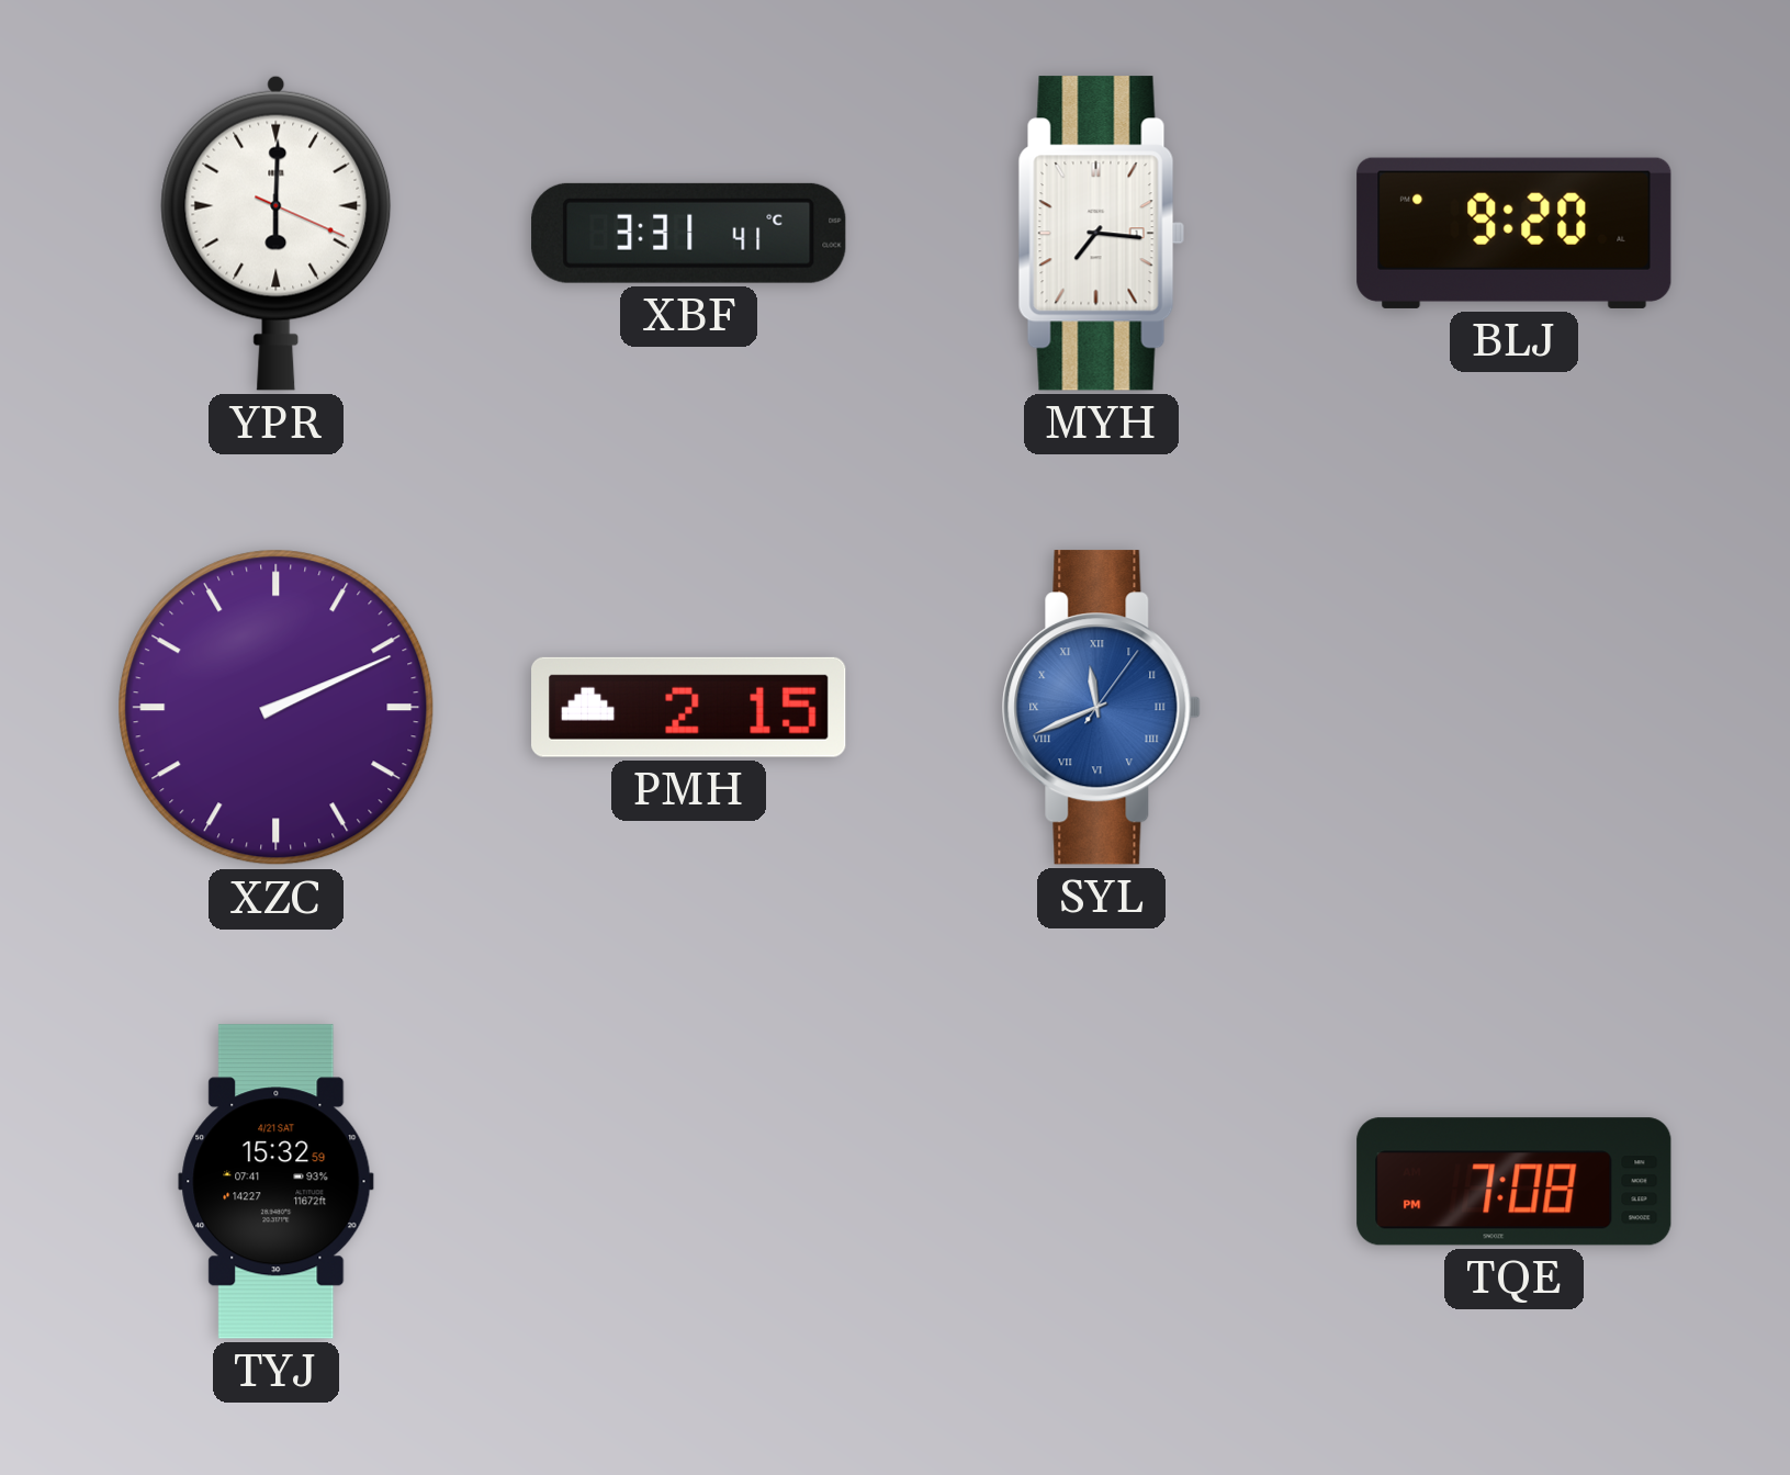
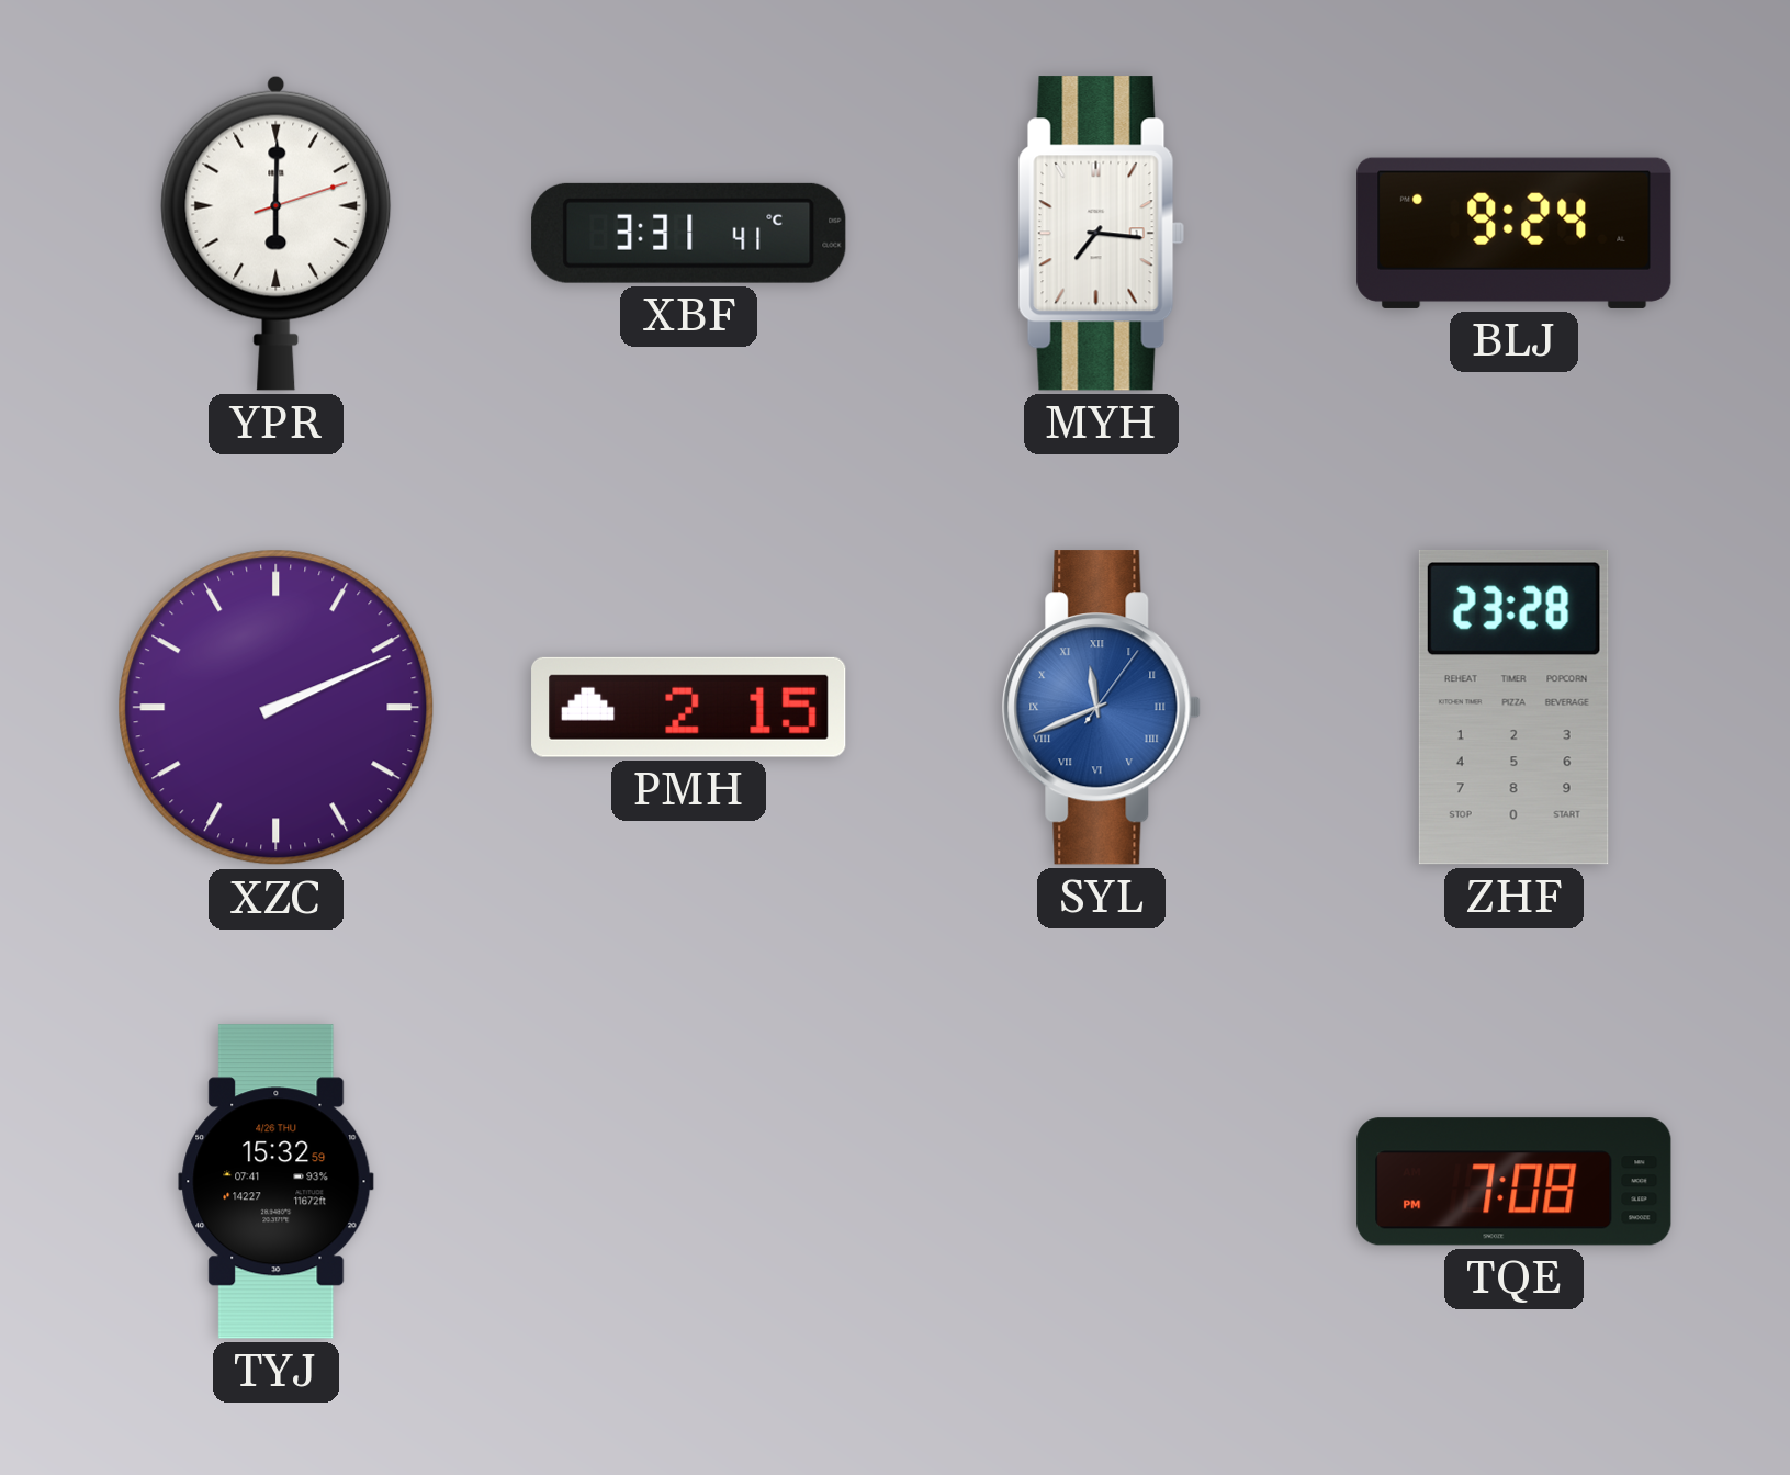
YPR: 6:00:19 -> 6:00:12 (277, 233)
BLJ: 9:20 -> 9:24 (1515, 233)
ZHF: none -> 23:28 (1513, 707)
TYJ date: 4/21 SAT -> 4/26 THU (277, 1182)
